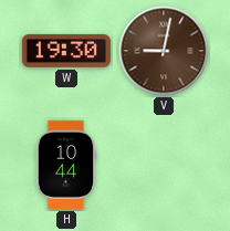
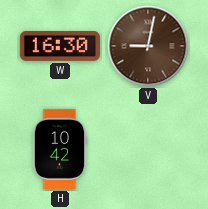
W: 19:30 -> 16:30 (60, 46)
H: 10:44 -> 10:42 (60, 149)
